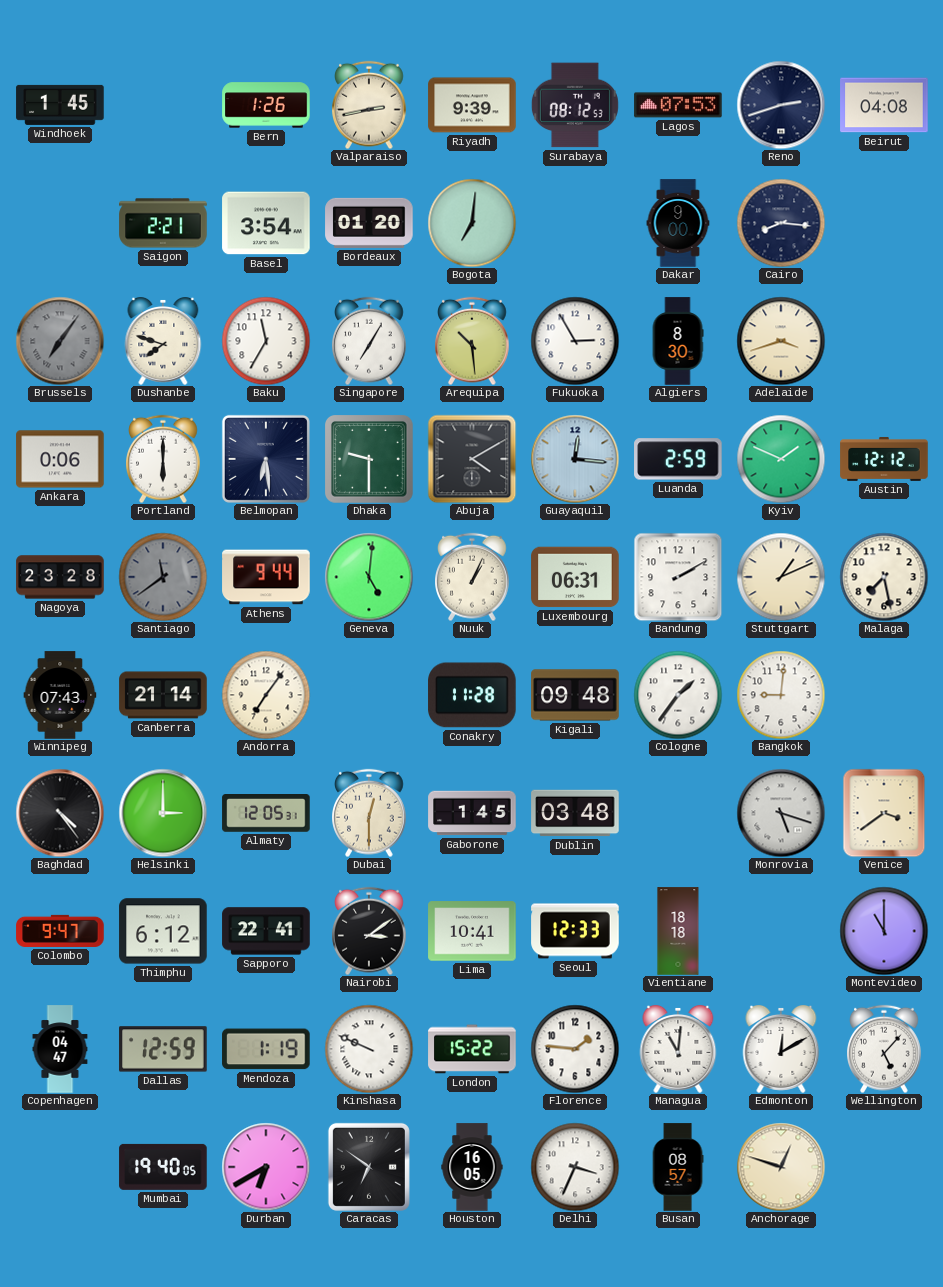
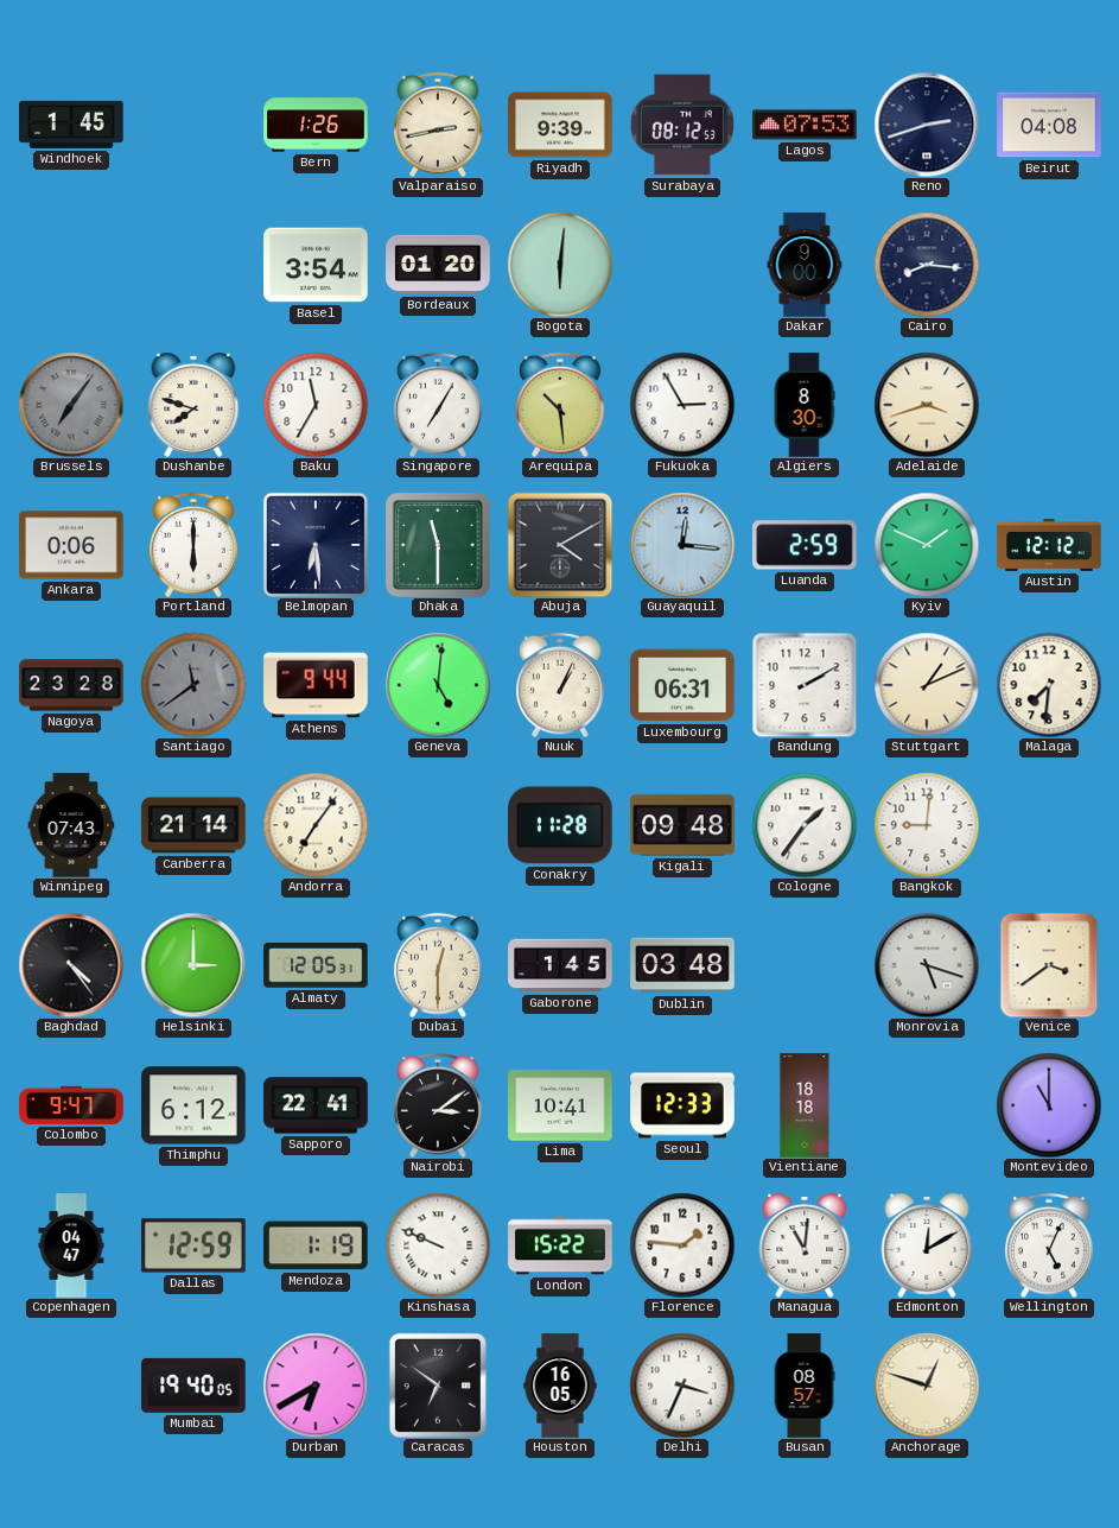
Saigon: 2:21 -> none (163, 223)
Bogota: 7:01 -> 6:01 (560, 265)
Dhaka: 9:30 -> 11:30 (439, 546)
Malaga: 7:28 -> 7:31 (1049, 685)
Wellington: 5:07 -> 5:04 (1050, 1245)
